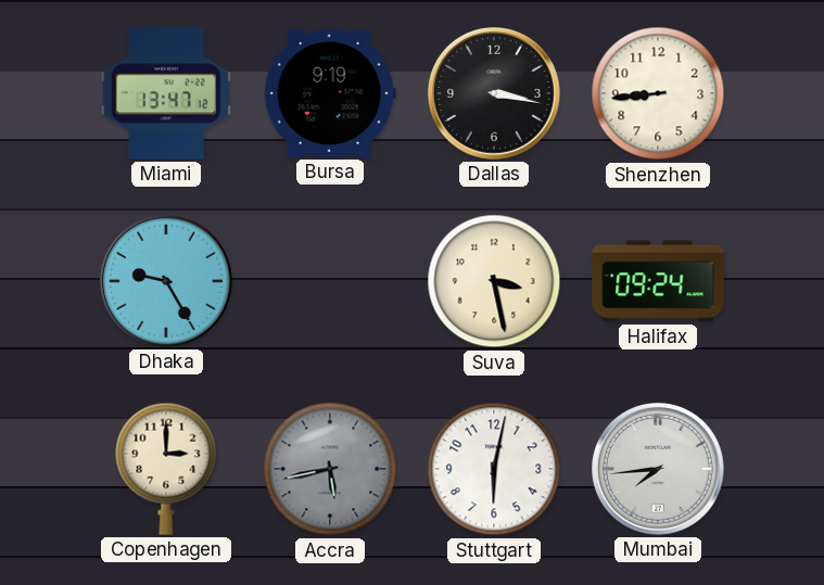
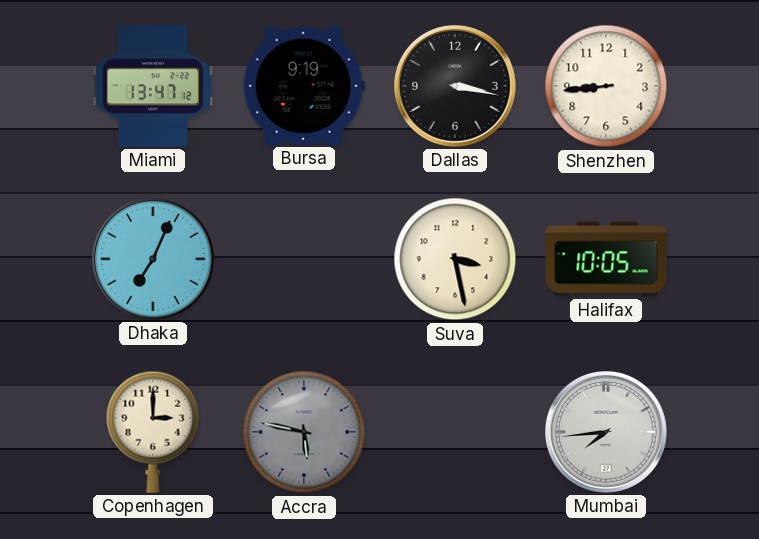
Dhaka: 9:25 -> 7:04 (154, 260)
Halifax: 09:24 -> 10:05 (606, 259)
Accra: 5:43 -> 5:47 (304, 432)
Stuttgart: 6:02 -> none (494, 469)
